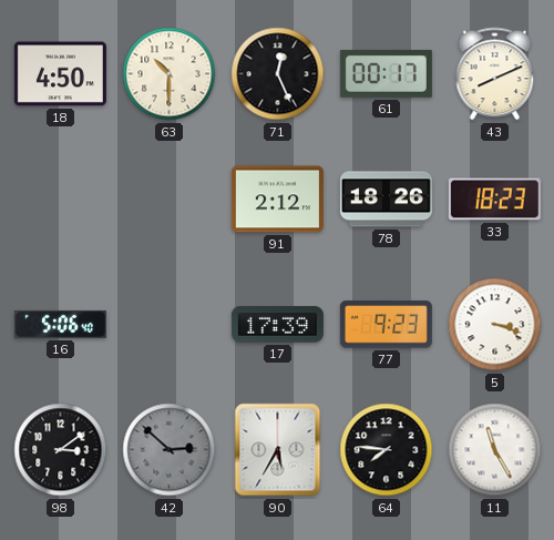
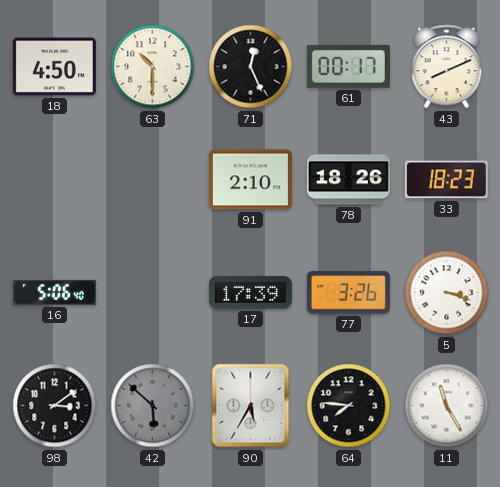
91: 2:12 -> 2:10 (250, 180)
77: 9:23 -> 3:26 (348, 293)
42: 2:52 -> 5:52 (153, 406)
